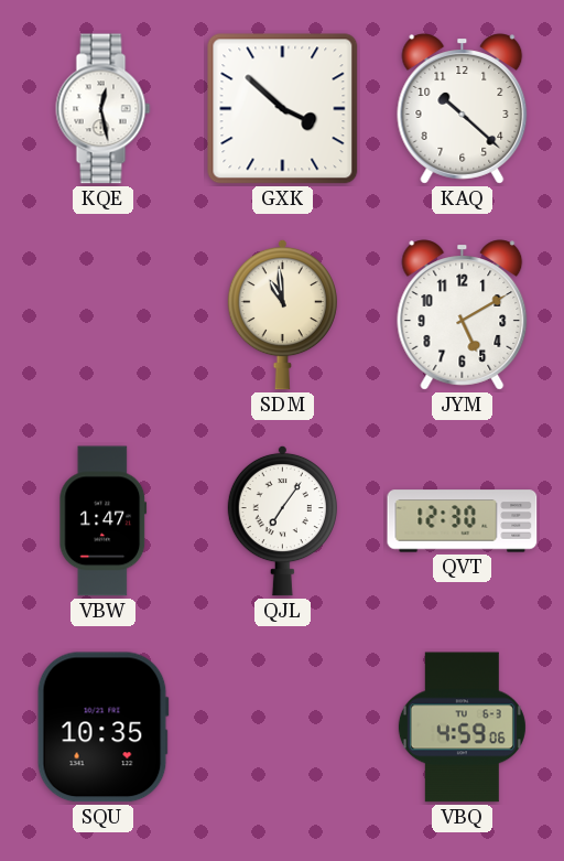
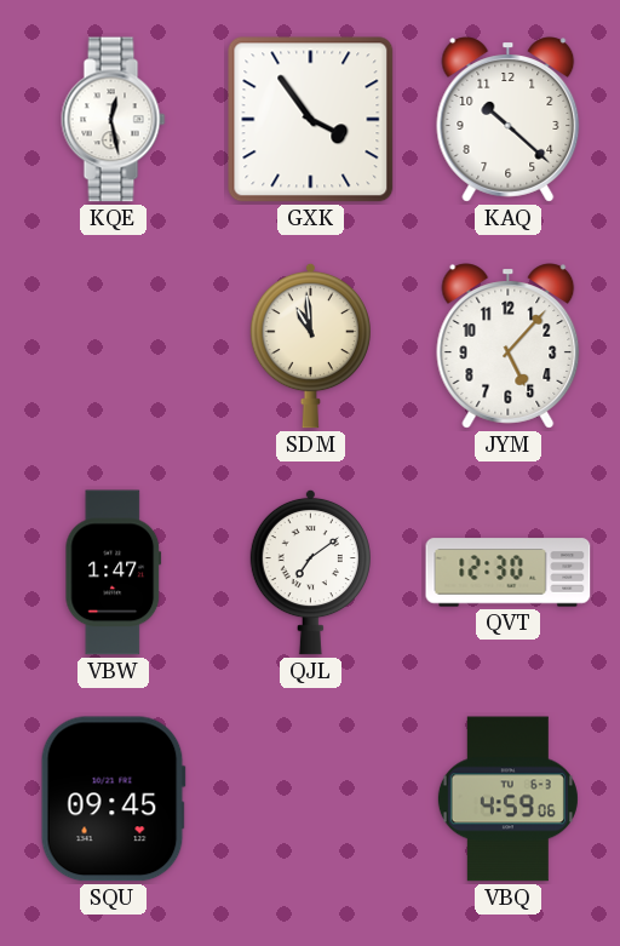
GXK: 3:52 -> 3:54 (311, 120)
JYM: 5:10 -> 5:07 (509, 346)
QJL: 7:06 -> 7:09 (310, 572)
SQU: 10:35 -> 09:45 (113, 799)
